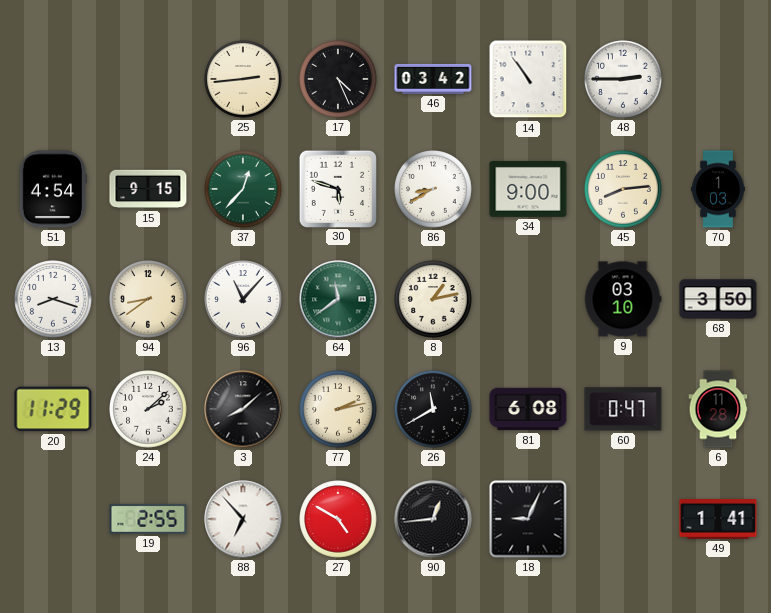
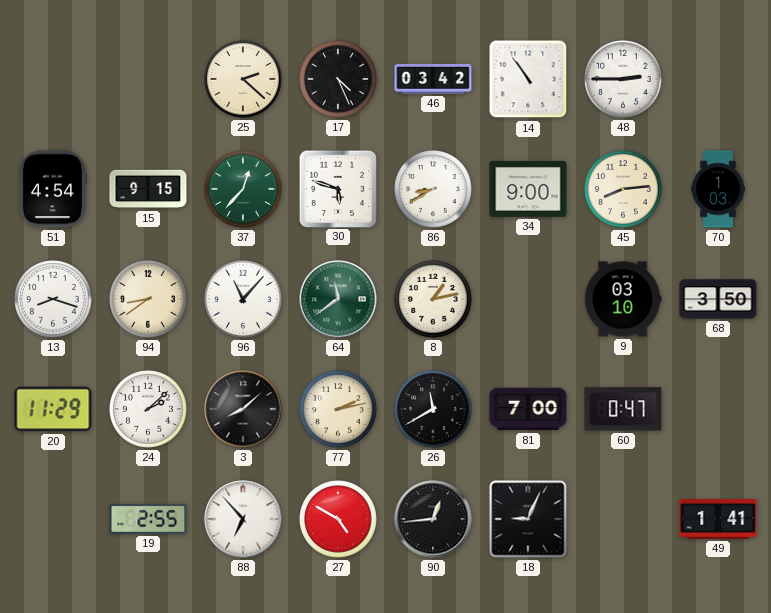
25: 2:44 -> 2:22 (243, 79)
81: 6:08 -> 7:00 (528, 409)
6: 11:28 -> none (718, 409)
